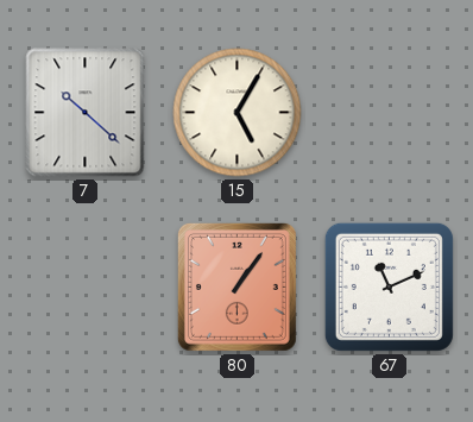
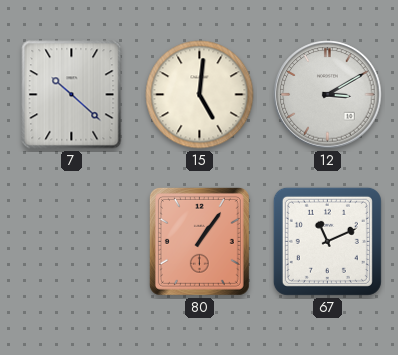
15: 5:05 -> 5:01 (200, 95)
12: none -> 3:10 (328, 95)
